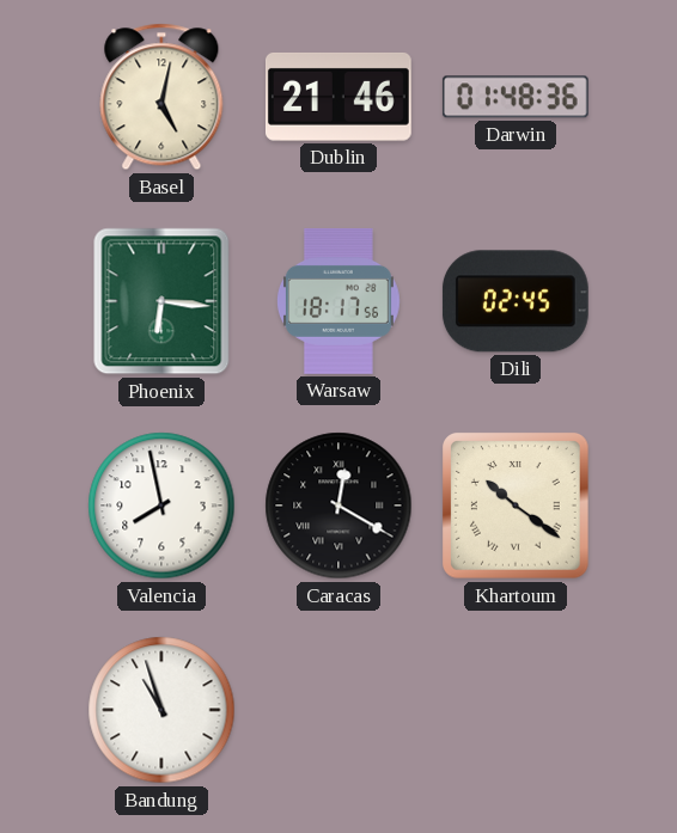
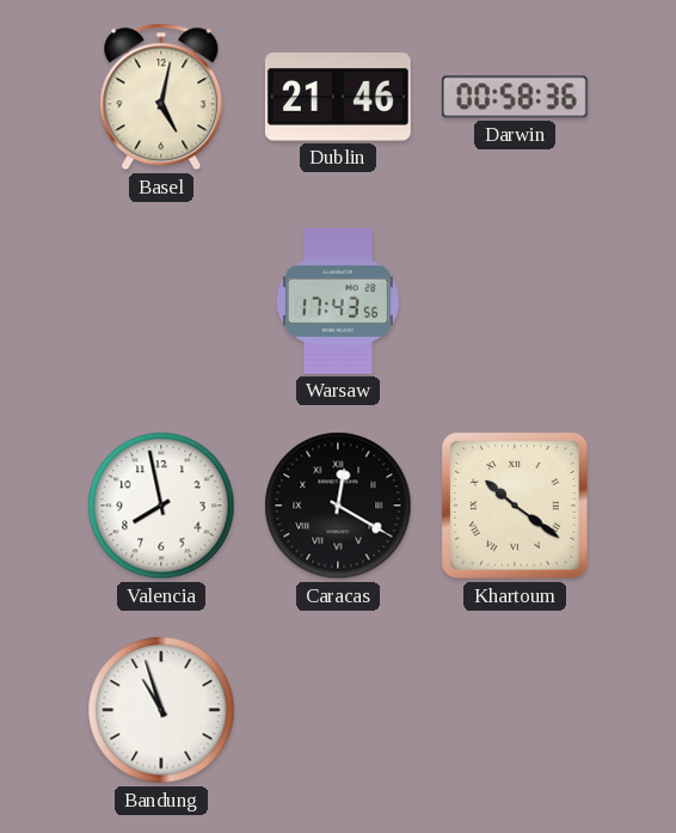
Darwin: 01:48 -> 00:58 (515, 97)
Phoenix: 6:16 -> none (161, 301)
Warsaw: 18:17 -> 17:43 (338, 302)
Dili: 02:45 -> none (516, 301)
